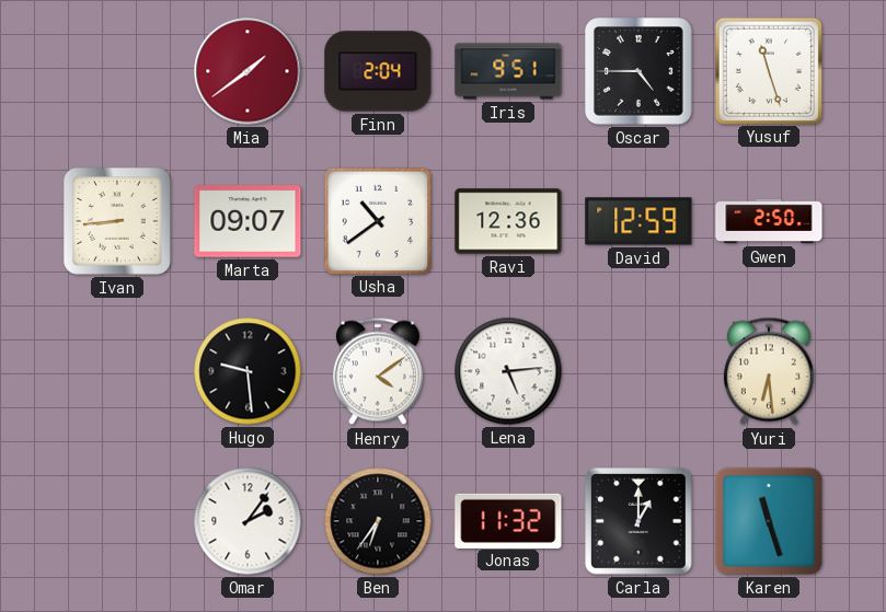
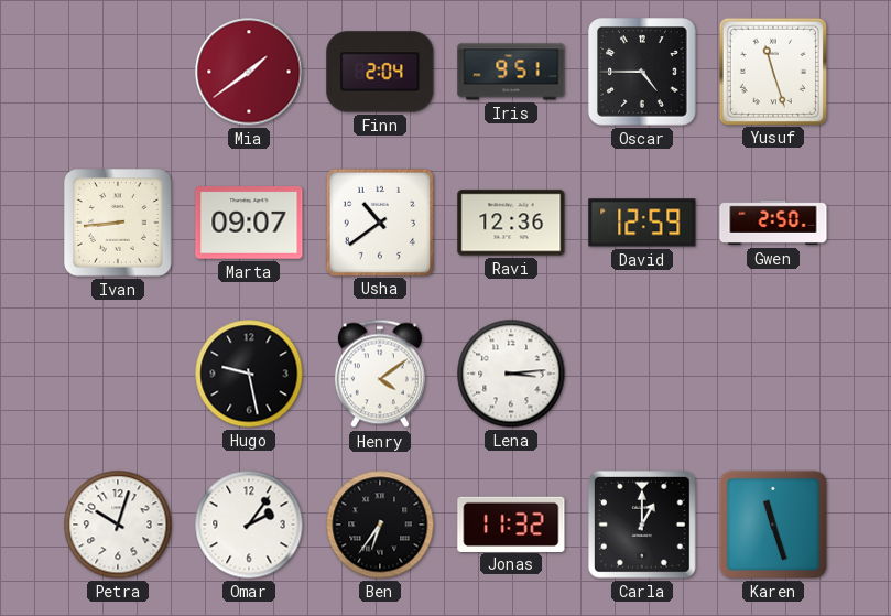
Hugo: 9:29 -> 9:28 (249, 374)
Lena: 5:14 -> 3:14 (511, 374)
Yuri: 6:29 -> none (769, 371)
Petra: none -> 10:03 (118, 525)
